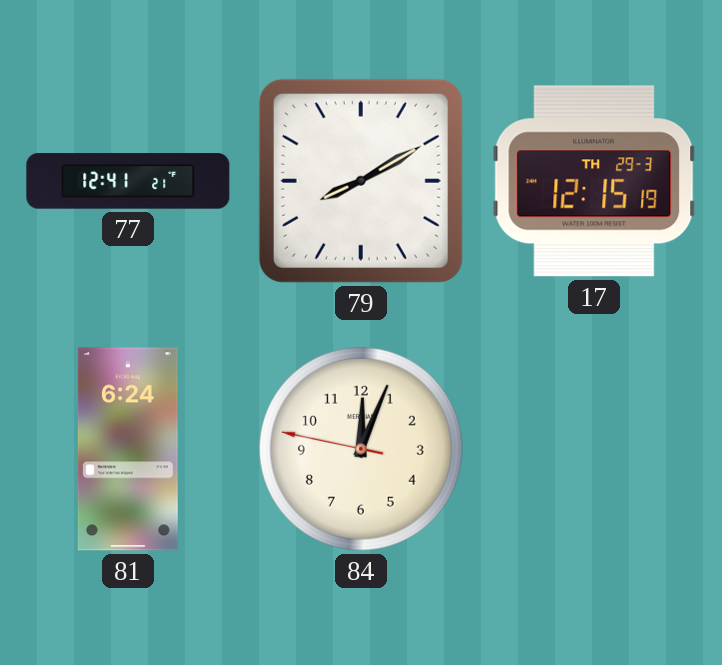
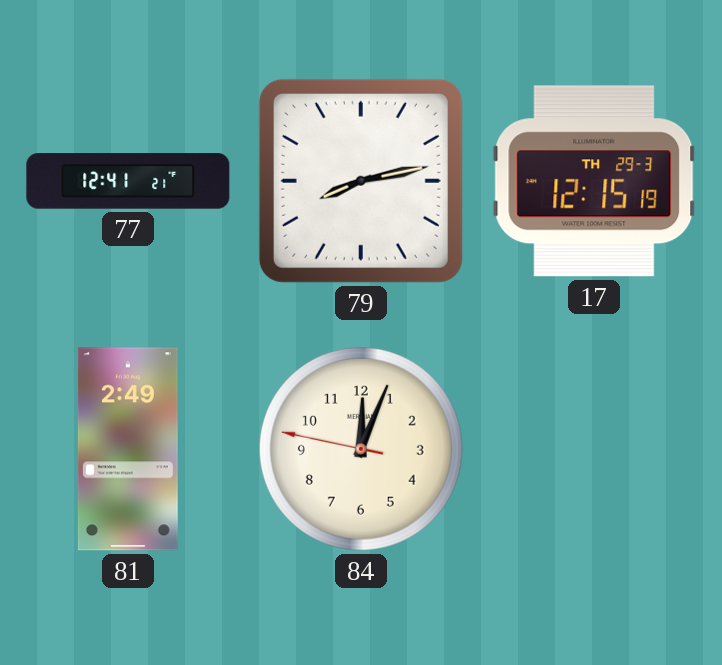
79: 8:10 -> 8:13 (361, 181)
81: 6:24 -> 2:49 (128, 449)
